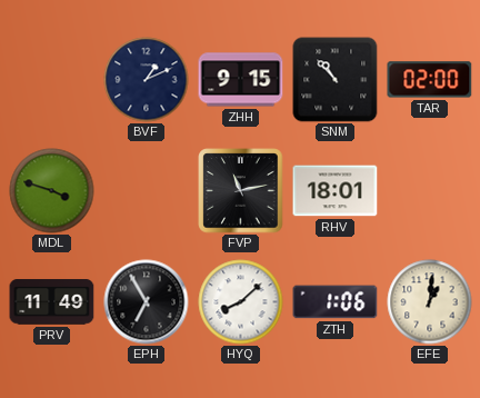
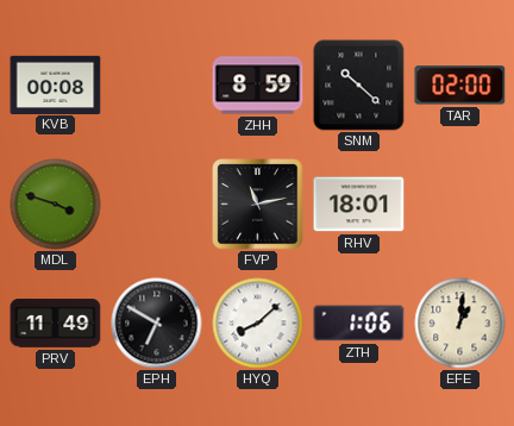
KVB: none -> 00:08 (56, 84)
BVF: 1:11 -> none (147, 80)
ZHH: 9:15 -> 8:59 (258, 86)
SNM: 10:53 -> 10:22 (359, 86)
EPH: 6:55 -> 6:50 (157, 324)
